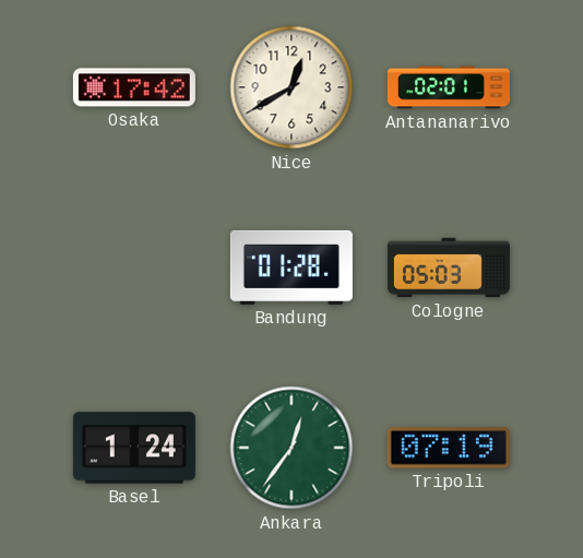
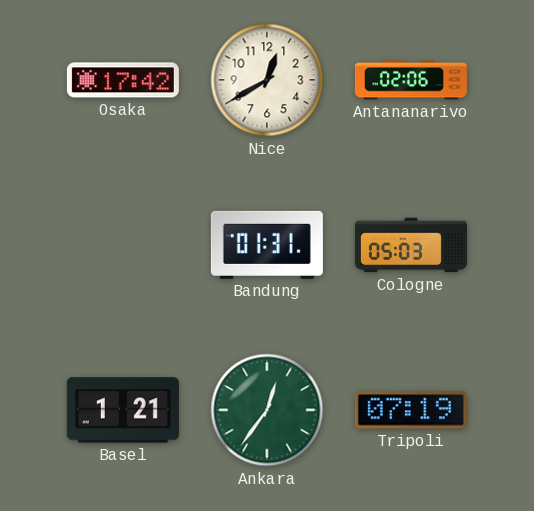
Antananarivo: 02:01 -> 02:06 (411, 80)
Bandung: 01:28 -> 01:31 (267, 245)
Basel: 1:24 -> 1:21 (123, 410)
